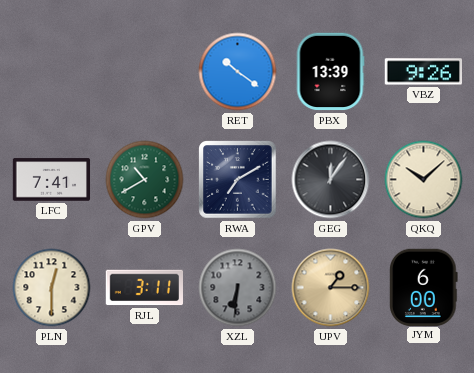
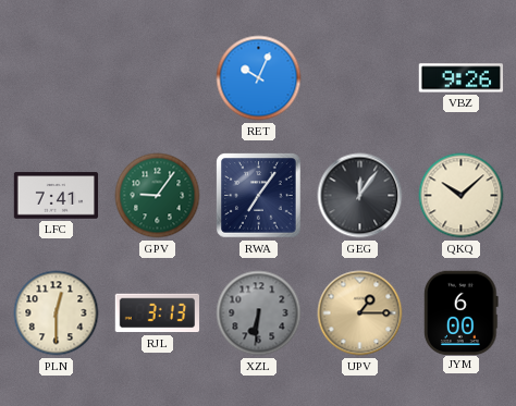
RET: 10:21 -> 10:04 (259, 78)
PBX: 13:39 -> none (330, 72)
GPV: 10:40 -> 9:06 (158, 196)
RWA: 7:10 -> 7:06 (259, 196)
RJL: 3:11 -> 3:13 (157, 313)
